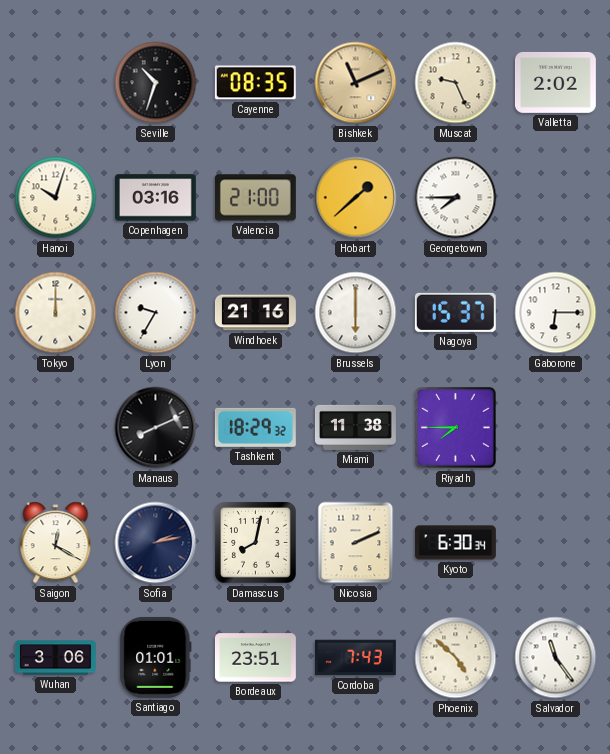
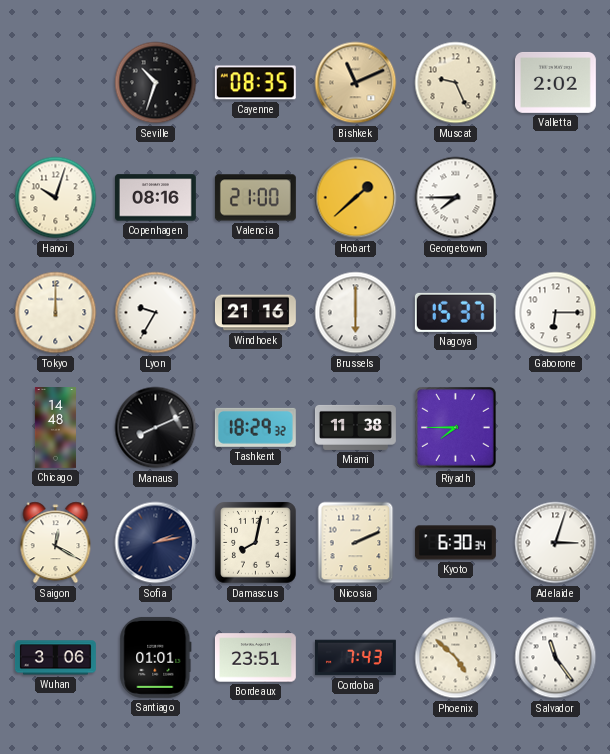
Copenhagen: 03:16 -> 08:16 (155, 198)
Chicago: none -> 14:48 (55, 428)
Adelaide: none -> 3:03 (556, 543)
